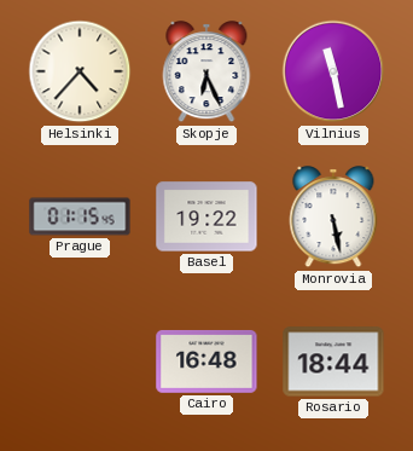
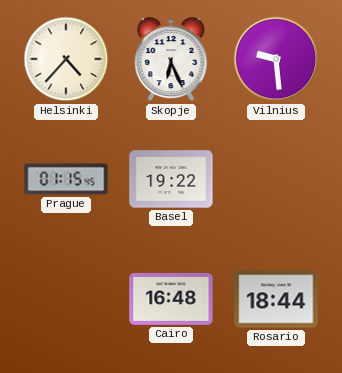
Vilnius: 11:28 -> 9:29 (276, 59)
Monrovia: 5:28 -> none (333, 218)
